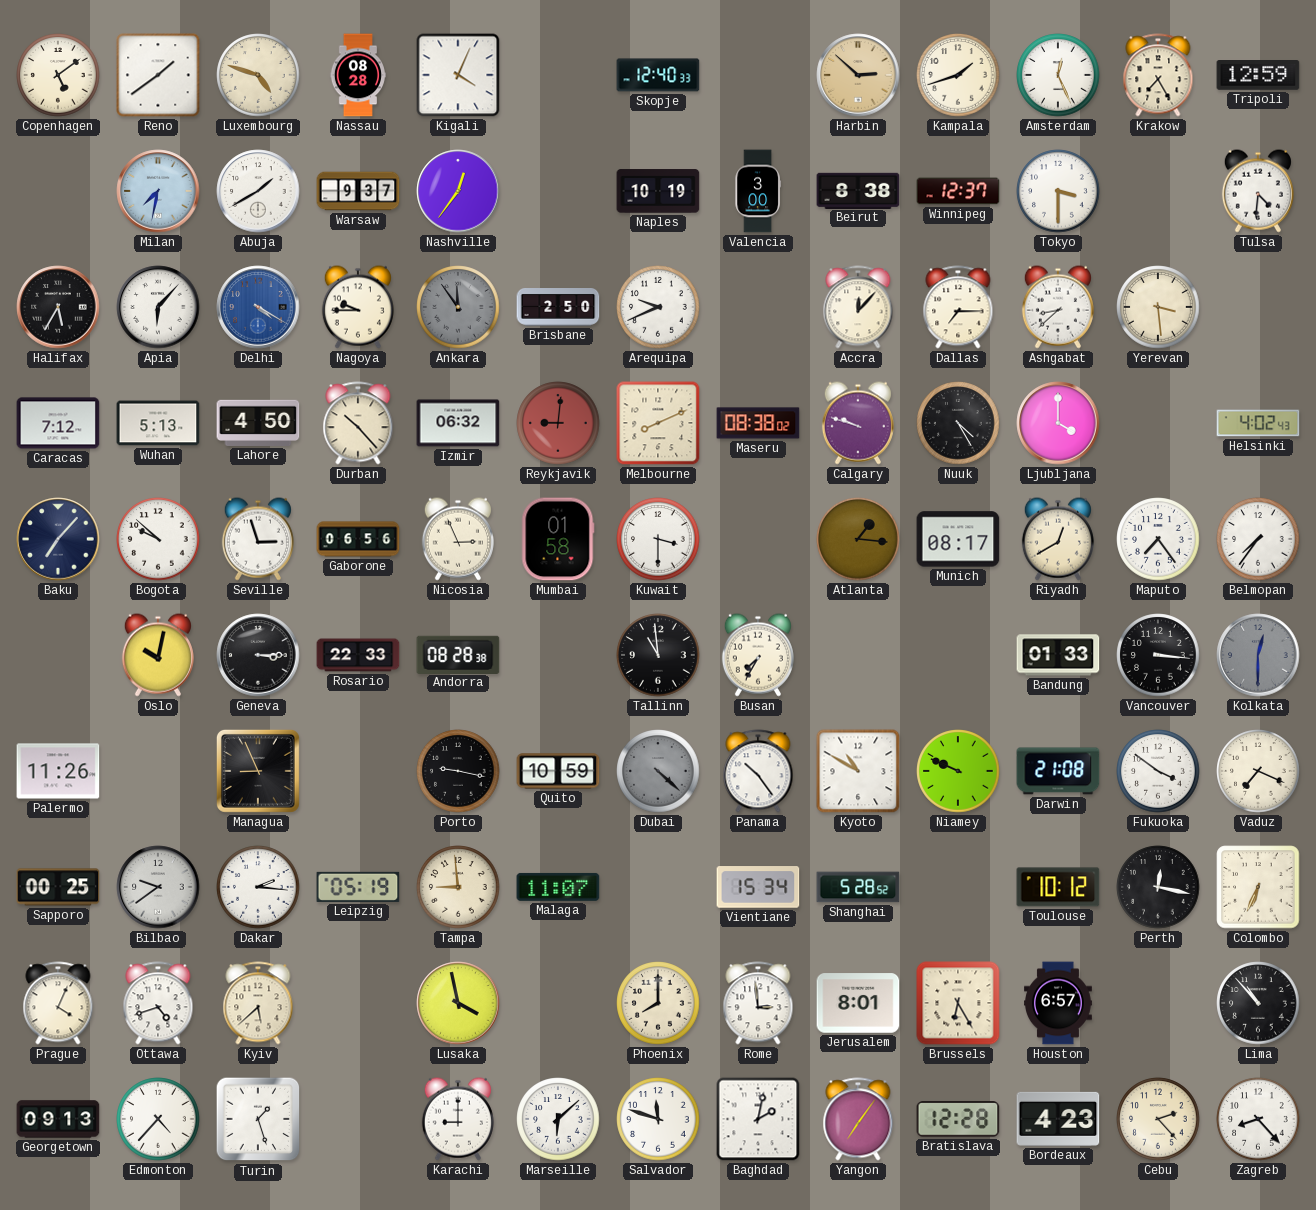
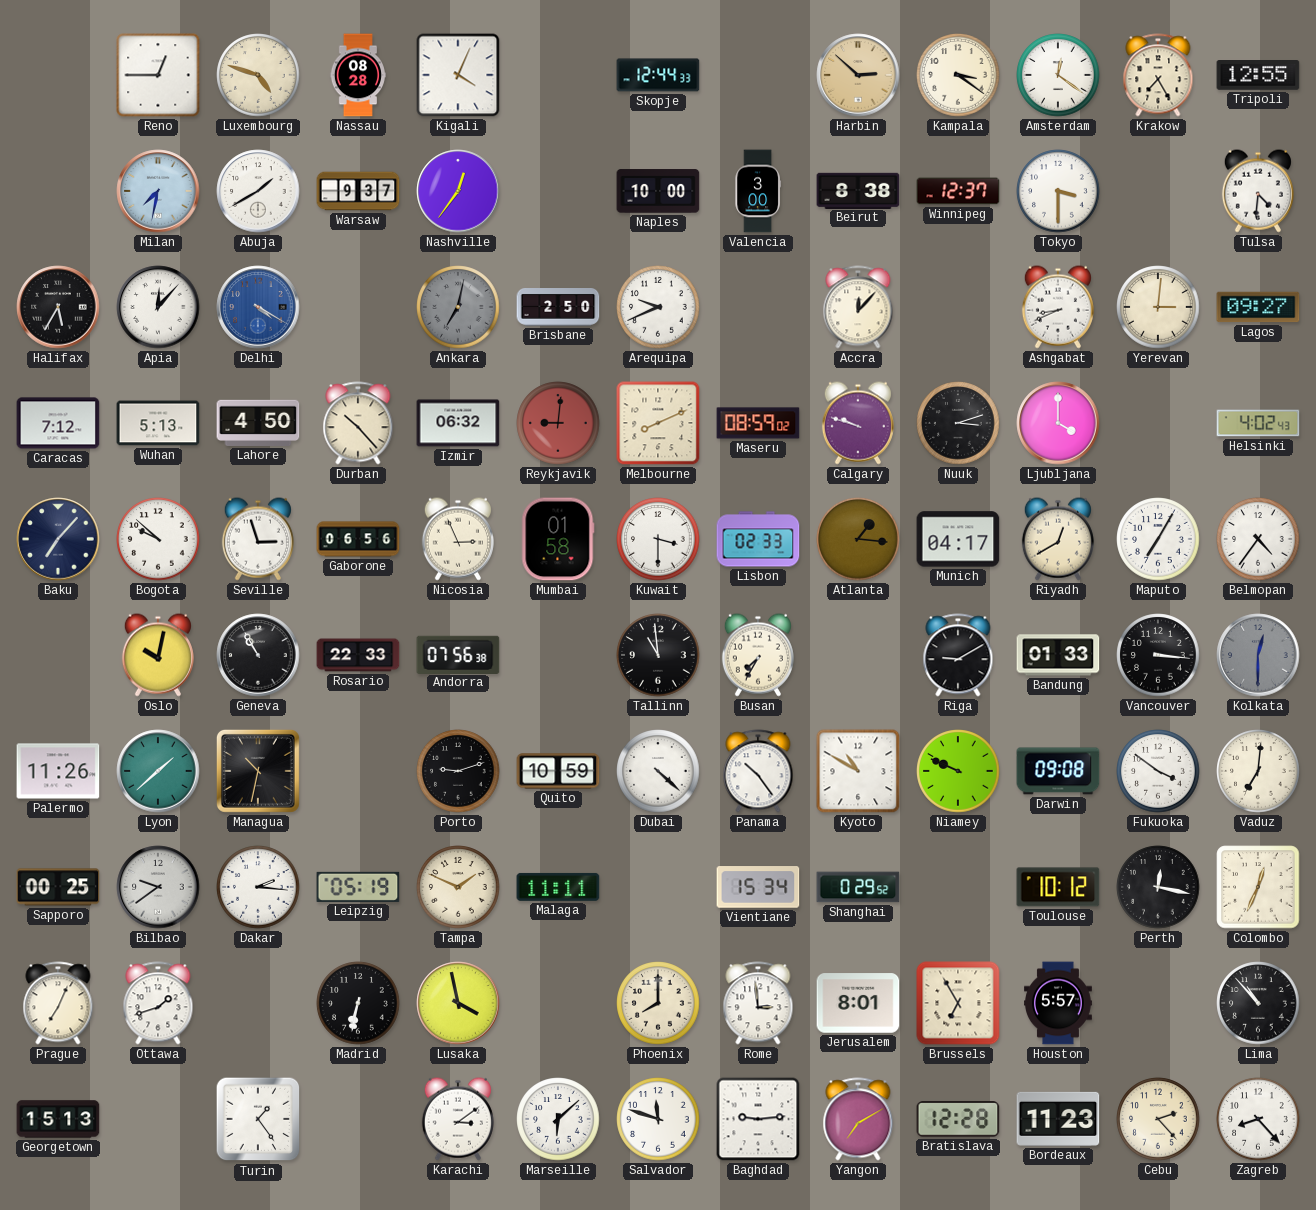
Copenhagen: 5:09 -> none (58, 75)
Reno: 1:39 -> 12:45 (158, 75)
Skopje: 12:40 -> 12:44 (658, 75)
Kampala: 1:42 -> 3:21 (958, 75)
Amsterdam: 12:26 -> 12:21 (1058, 75)
Tripoli: 12:59 -> 12:55 (1258, 75)
Naples: 10:19 -> 10:00 (658, 191)
Apia: 6:07 -> 12:07 (158, 307)
Nagoya: 9:45 -> none (358, 307)
Ankara: 11:54 -> 7:02 (458, 307)
Dallas: 7:15 -> none (958, 307)
Ashgabat: 8:38 -> 8:41 (1058, 307)
Yerevan: 3:29 -> 3:01 (1158, 307)
Lagos: none -> 09:27 (1258, 307)
Maseru: 08:38 -> 08:59 (758, 423)
Nuuk: 4:25 -> 3:12 (958, 423)
Lisbon: none -> 02:33 (758, 539)
Munich: 08:17 -> 04:17 (958, 539)
Maputo: 7:24 -> 7:05 (1158, 539)
Belmopan: 7:36 -> 4:36 (1258, 539)
Geneva: 3:15 -> 10:55 (258, 655)
Andorra: 08:28 -> 07:56 (458, 654)
Riga: none -> 9:10 (958, 655)
Lyon: none -> 1:38 (158, 771)
Managua: 8:56 -> 10:32 (258, 771)
Porto: 9:17 -> 9:12 (458, 771)
Dubai dial: grey -> white (658, 771)
Darwin: 21:08 -> 09:08 (1058, 771)
Vaduz: 7:19 -> 7:01 (1258, 771)
Tampa: 8:59 -> 1:49 (458, 887)
Malaga: 11:07 -> 11:11 (558, 887)
Shanghai: 5:28 -> 0:29 (858, 887)
Colombo: 6:34 -> 12:34 (1258, 887)
Prague: 4:04 -> 7:04 (58, 1003)
Ottawa: 4:42 -> 1:42 (158, 1003)
Kyiv: 5:38 -> none (258, 1003)
Madrid: none -> 6:32 (358, 1003)
Brussels: 6:25 -> 6:55 (958, 1003)
Houston: 6:57 -> 5:57 (1059, 1003)
Georgetown: 09:13 -> 15:13 (58, 1119)
Edmonton: 4:37 -> none (158, 1119)
Turin: 1:27 -> 1:24 (258, 1119)
Karachi: 9:00 -> 3:09 (458, 1119)
Baghdad: 2:02 -> 9:14 (758, 1119)
Yangon: 7:06 -> 7:10 (858, 1119)
Bordeaux: 4:23 -> 11:23 (1058, 1119)
